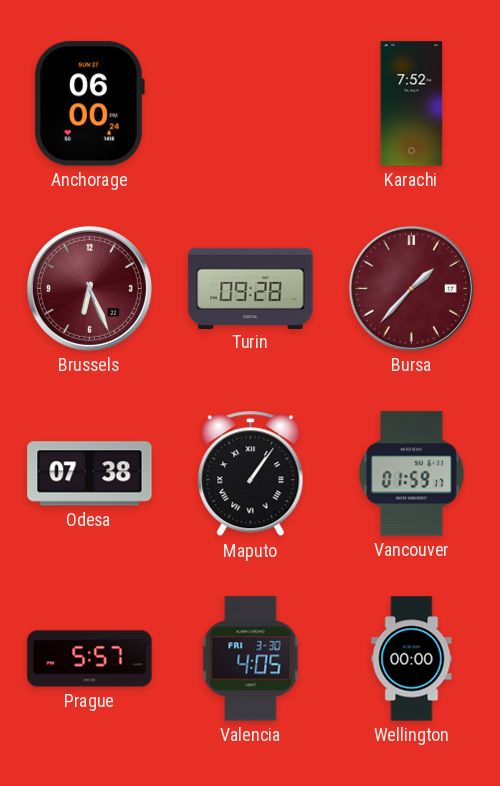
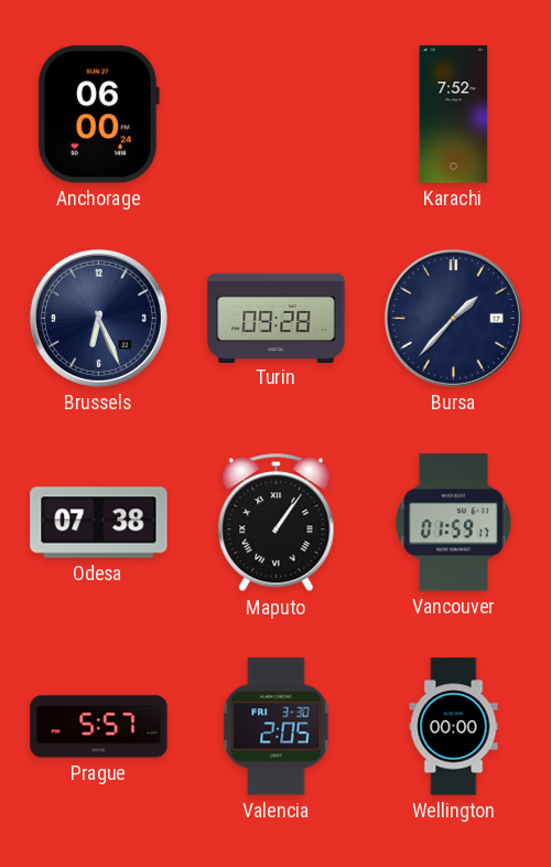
Brussels dial: burgundy -> navy (98, 318)
Bursa dial: burgundy -> navy (453, 318)
Valencia: 4:05 -> 2:05 (277, 727)
